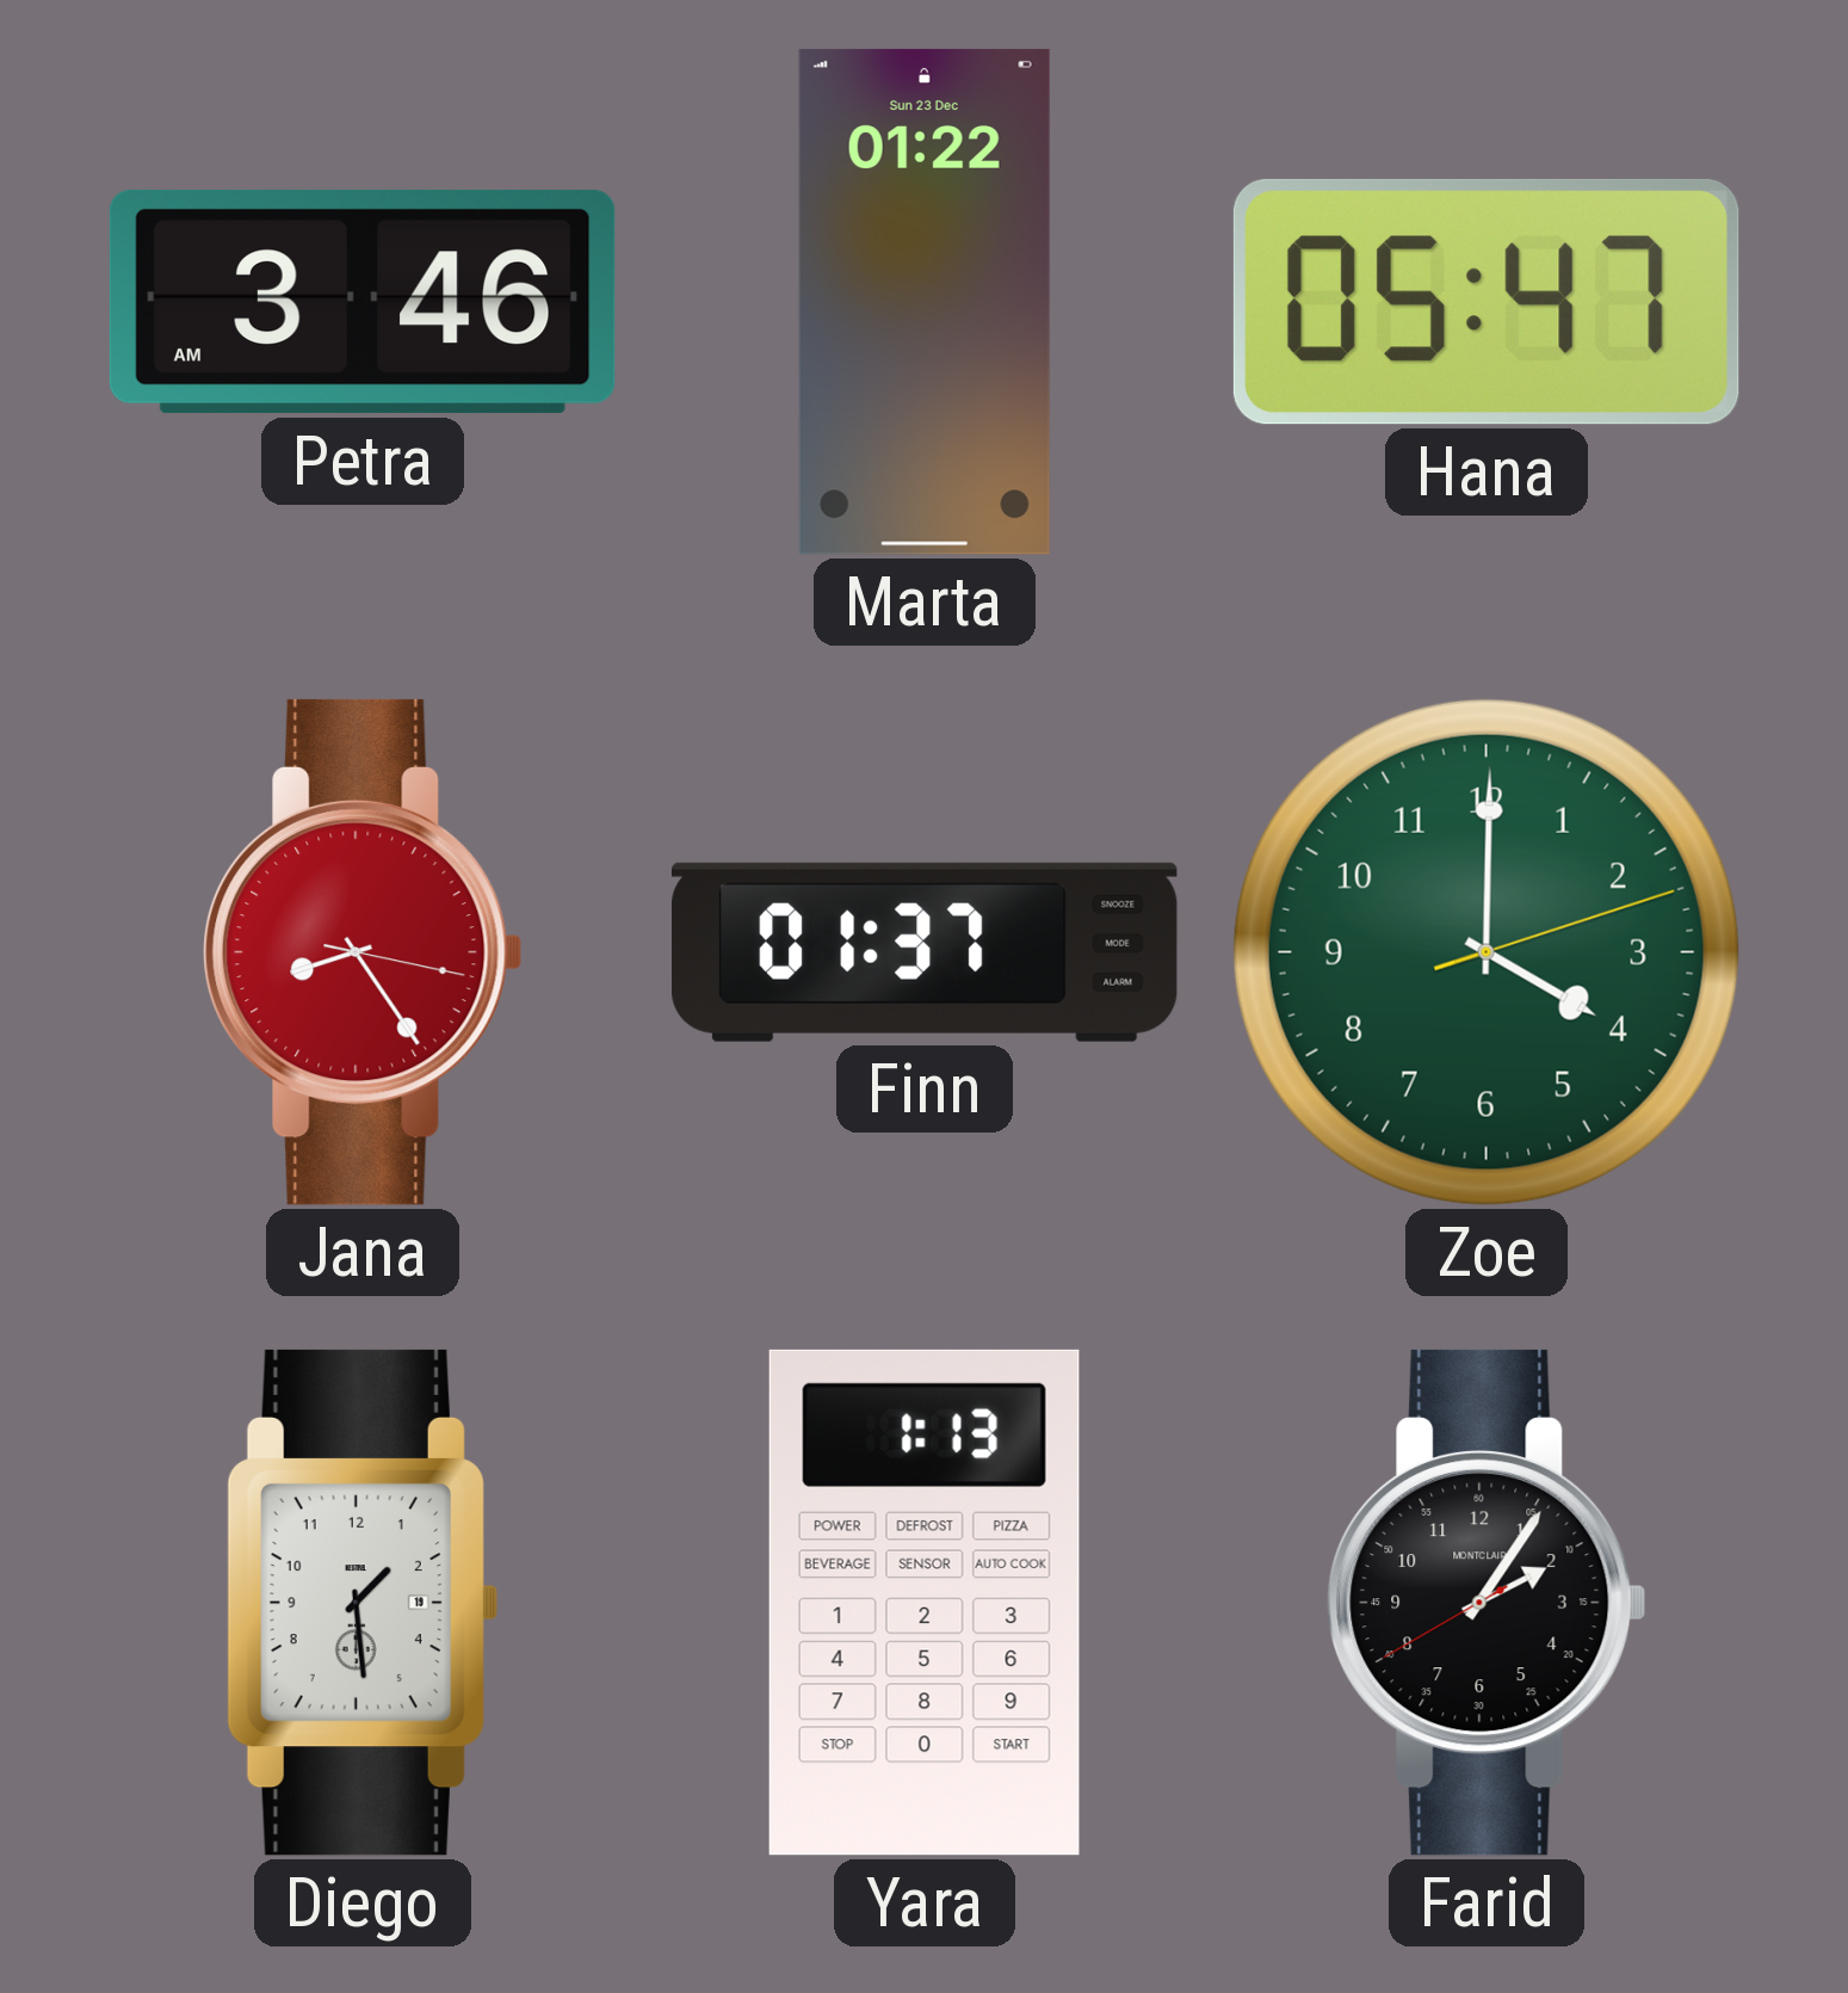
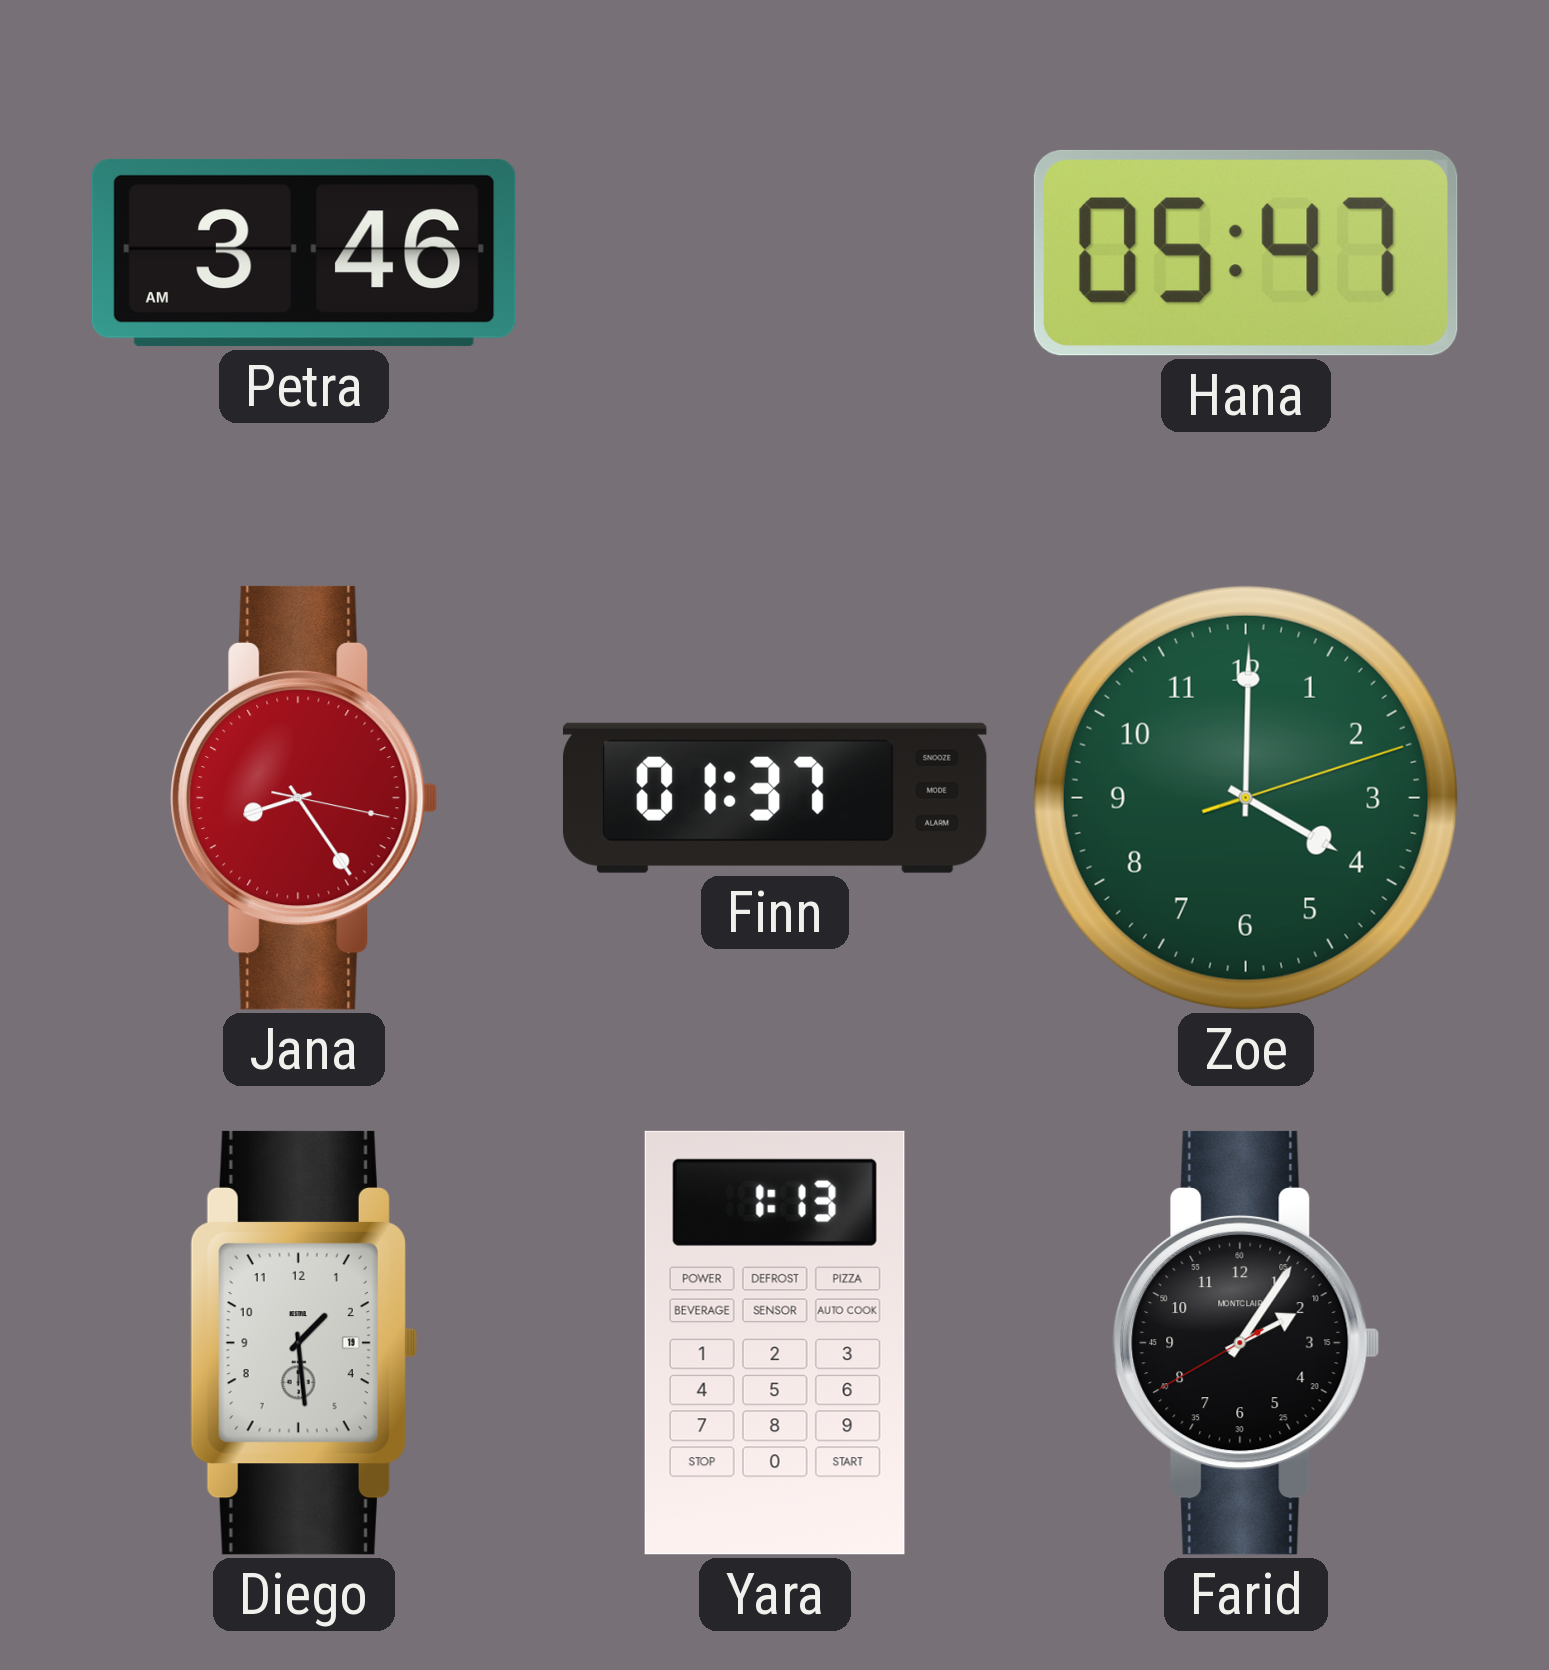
Marta: 01:22 -> none (925, 302)
